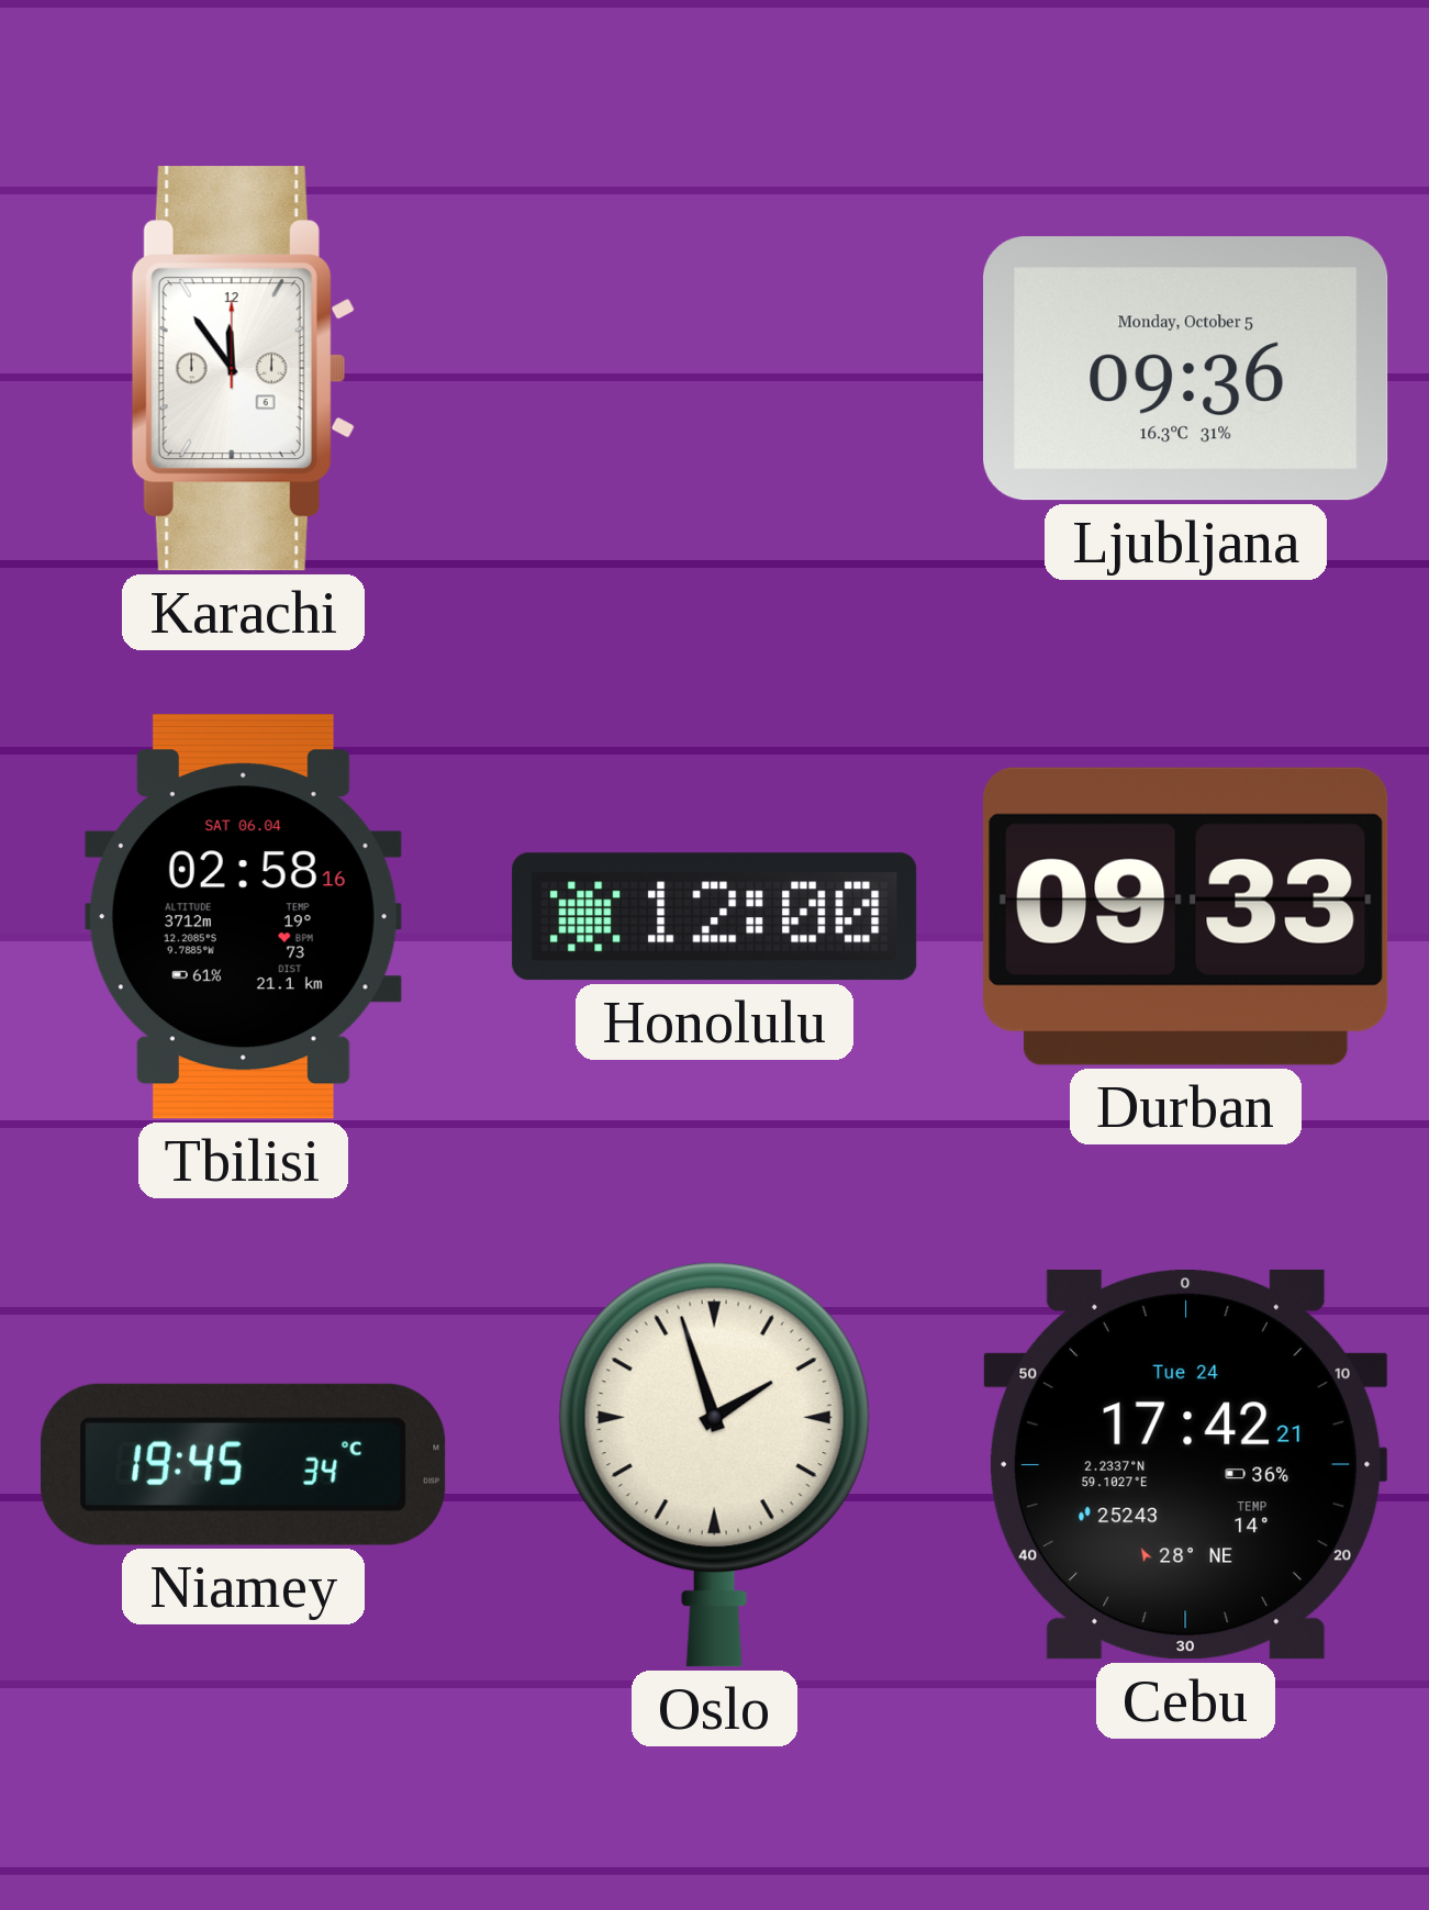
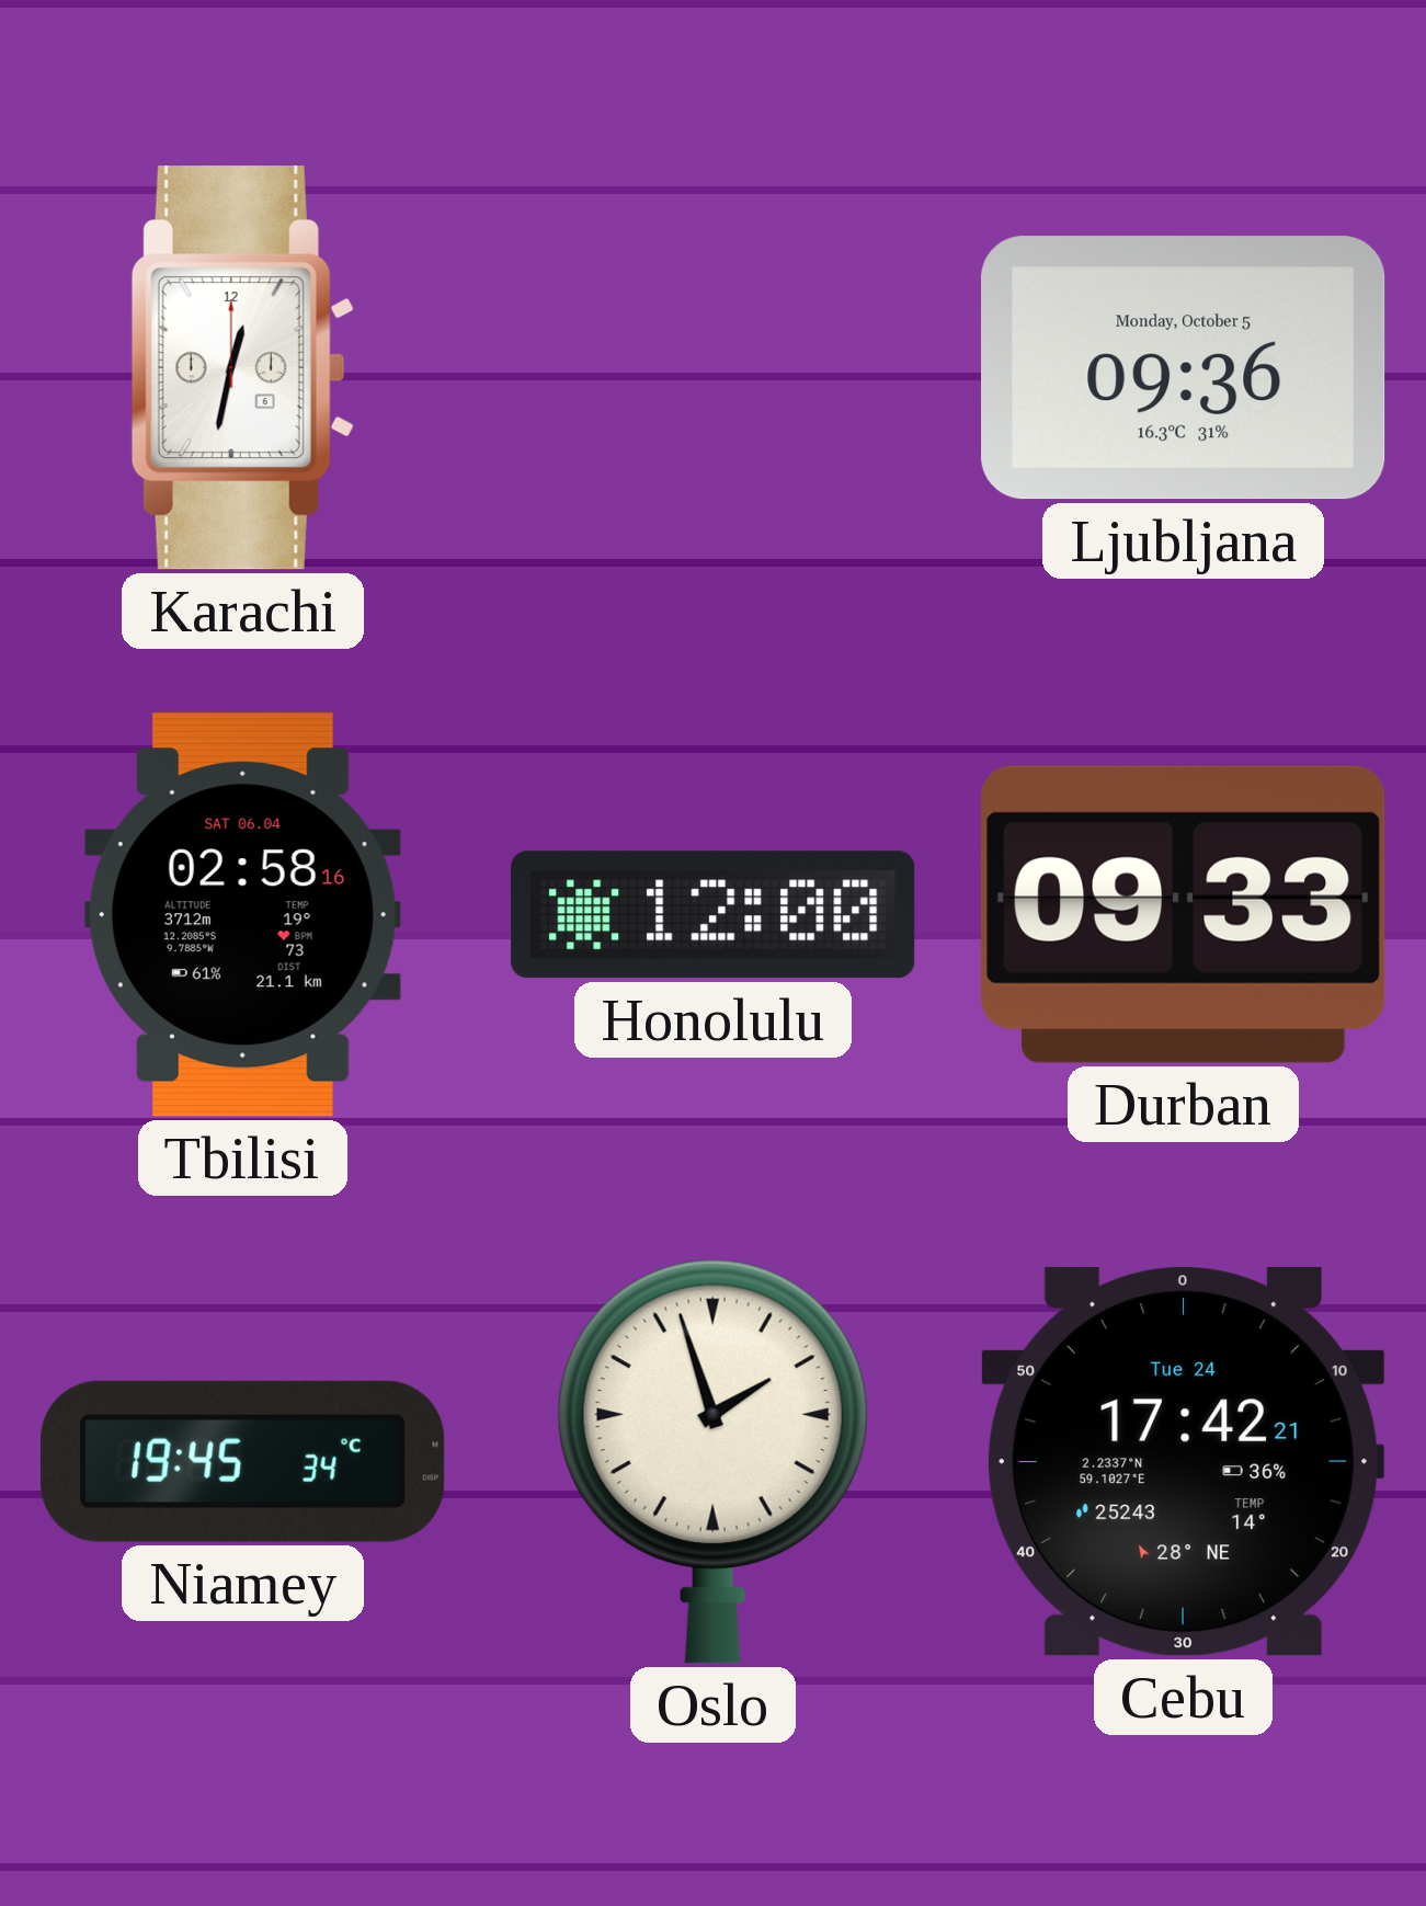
Karachi: 11:54 -> 12:32 (242, 368)
